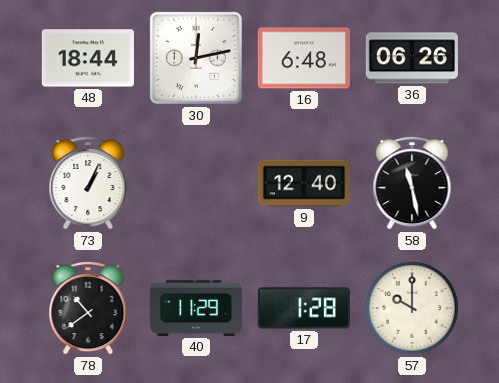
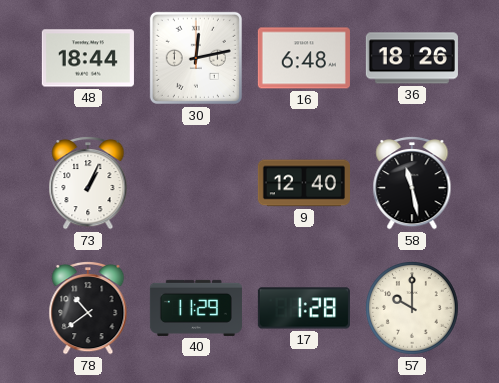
36: 06:26 -> 18:26 (412, 58)
